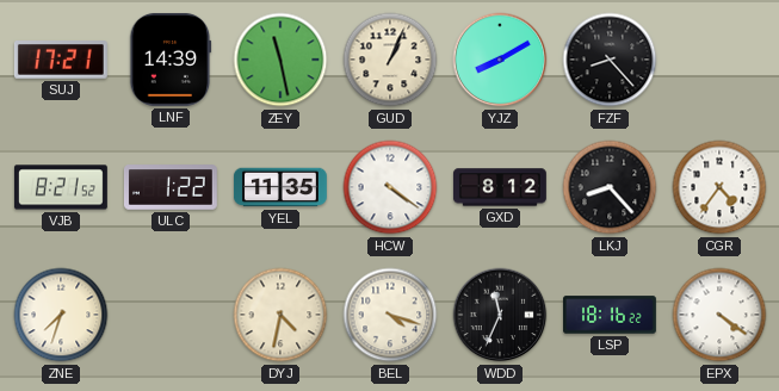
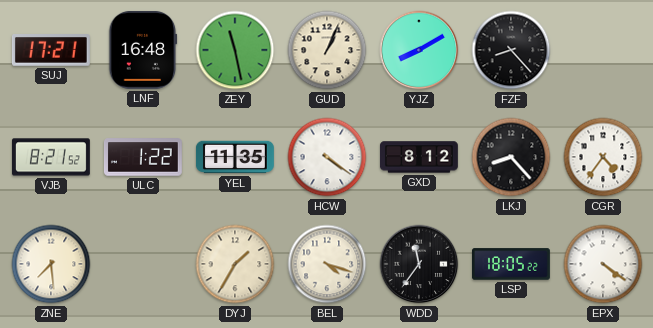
LNF: 14:39 -> 16:48 (143, 50)
ZNE: 7:33 -> 7:29 (51, 264)
DYJ: 4:32 -> 1:35 (235, 264)
WDD: 11:34 -> 11:36 (419, 264)
LSP: 18:16 -> 18:05 (512, 264)
